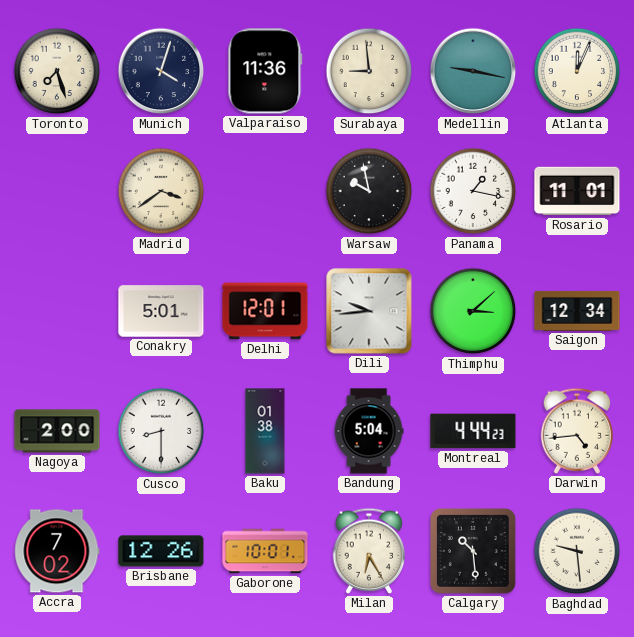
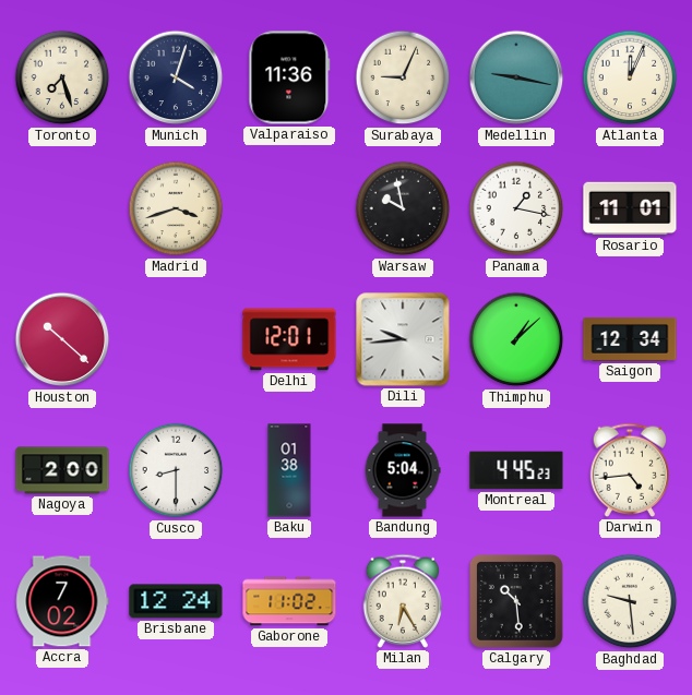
Surabaya: 8:59 -> 9:04 (403, 77)
Madrid: 3:39 -> 3:42 (176, 208)
Houston: none -> 10:22 (62, 339)
Conakry: 5:01 -> none (161, 311)
Thimphu: 3:08 -> 1:08 (516, 339)
Montreal: 4:44 -> 4:45 (516, 470)
Brisbane: 12:26 -> 12:24 (176, 601)
Gaborone: 10:01 -> 11:02 (289, 601)
